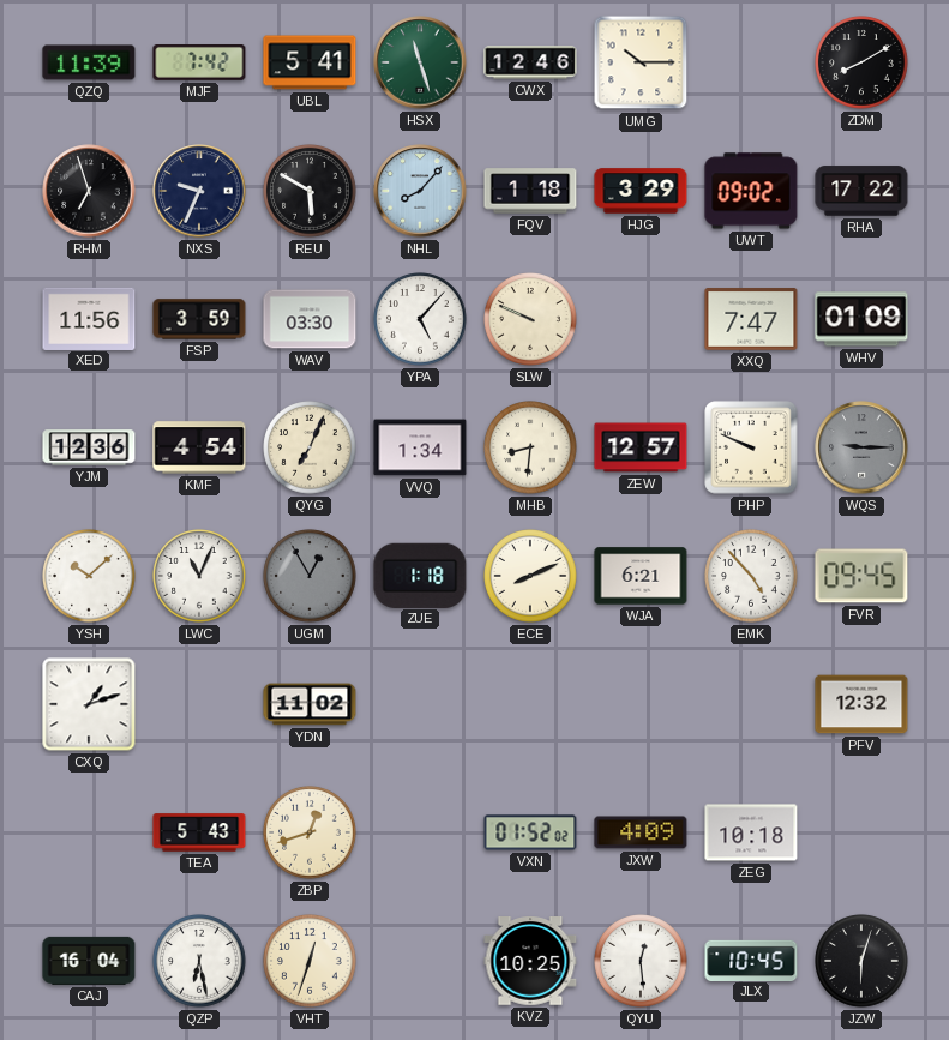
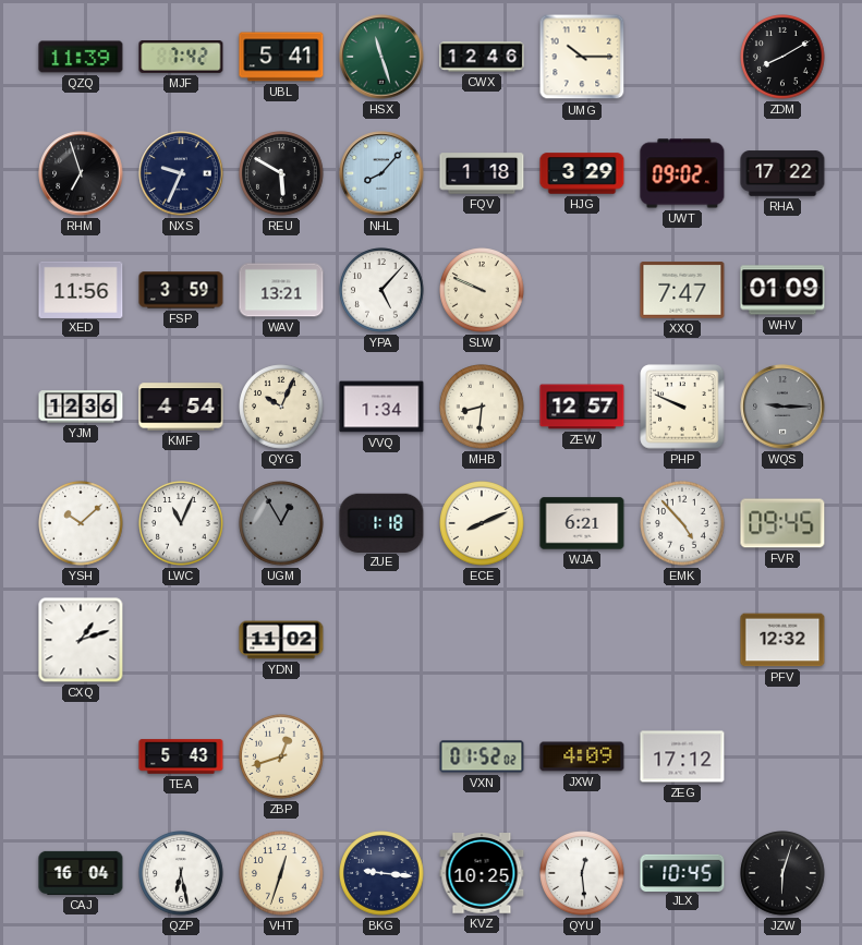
WAV: 03:30 -> 13:21 (281, 290)
QYG: 7:04 -> 10:04 (281, 407)
ZEG: 10:18 -> 17:12 (682, 756)
BKG: none -> 9:16 (381, 873)
